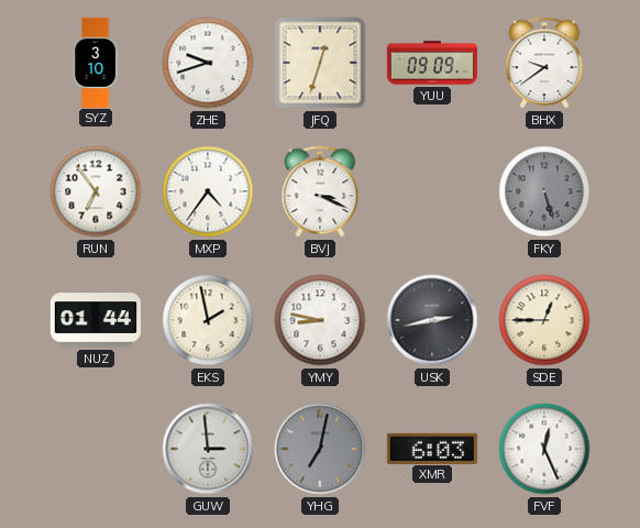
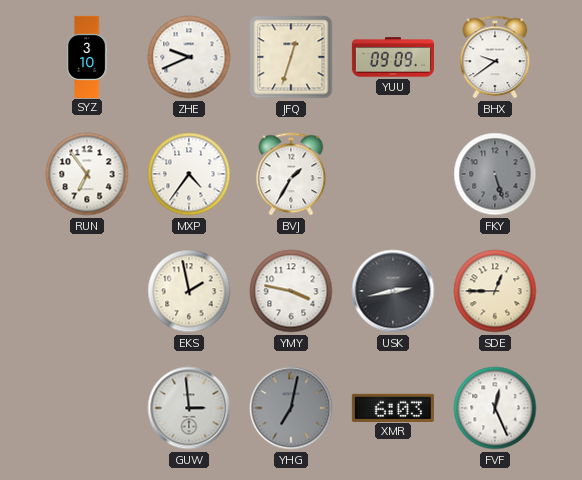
ZHE: 9:42 -> 9:41 (189, 57)
BVJ: 3:19 -> 1:35 (291, 174)
NUZ: 01:44 -> none (96, 320)
YMY: 8:47 -> 3:47 (291, 291)
